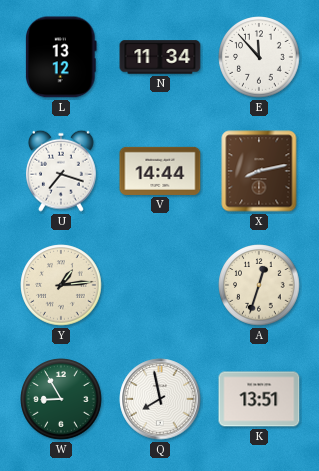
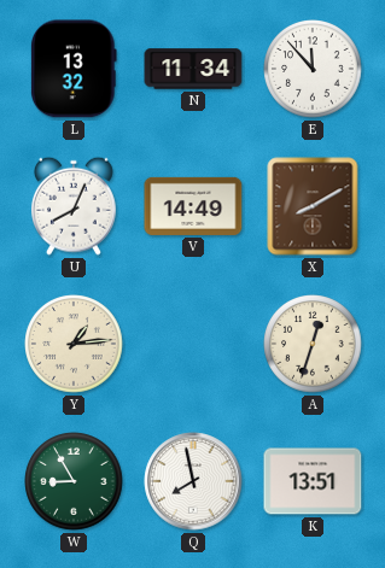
L: 13:12 -> 13:32 (74, 69)
U: 7:18 -> 8:04 (75, 206)
V: 14:44 -> 14:49 (193, 206)
X: 8:13 -> 8:10 (313, 206)
